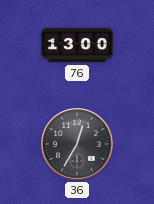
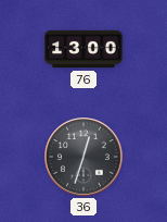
36: 12:35 -> 12:33 (83, 157)
